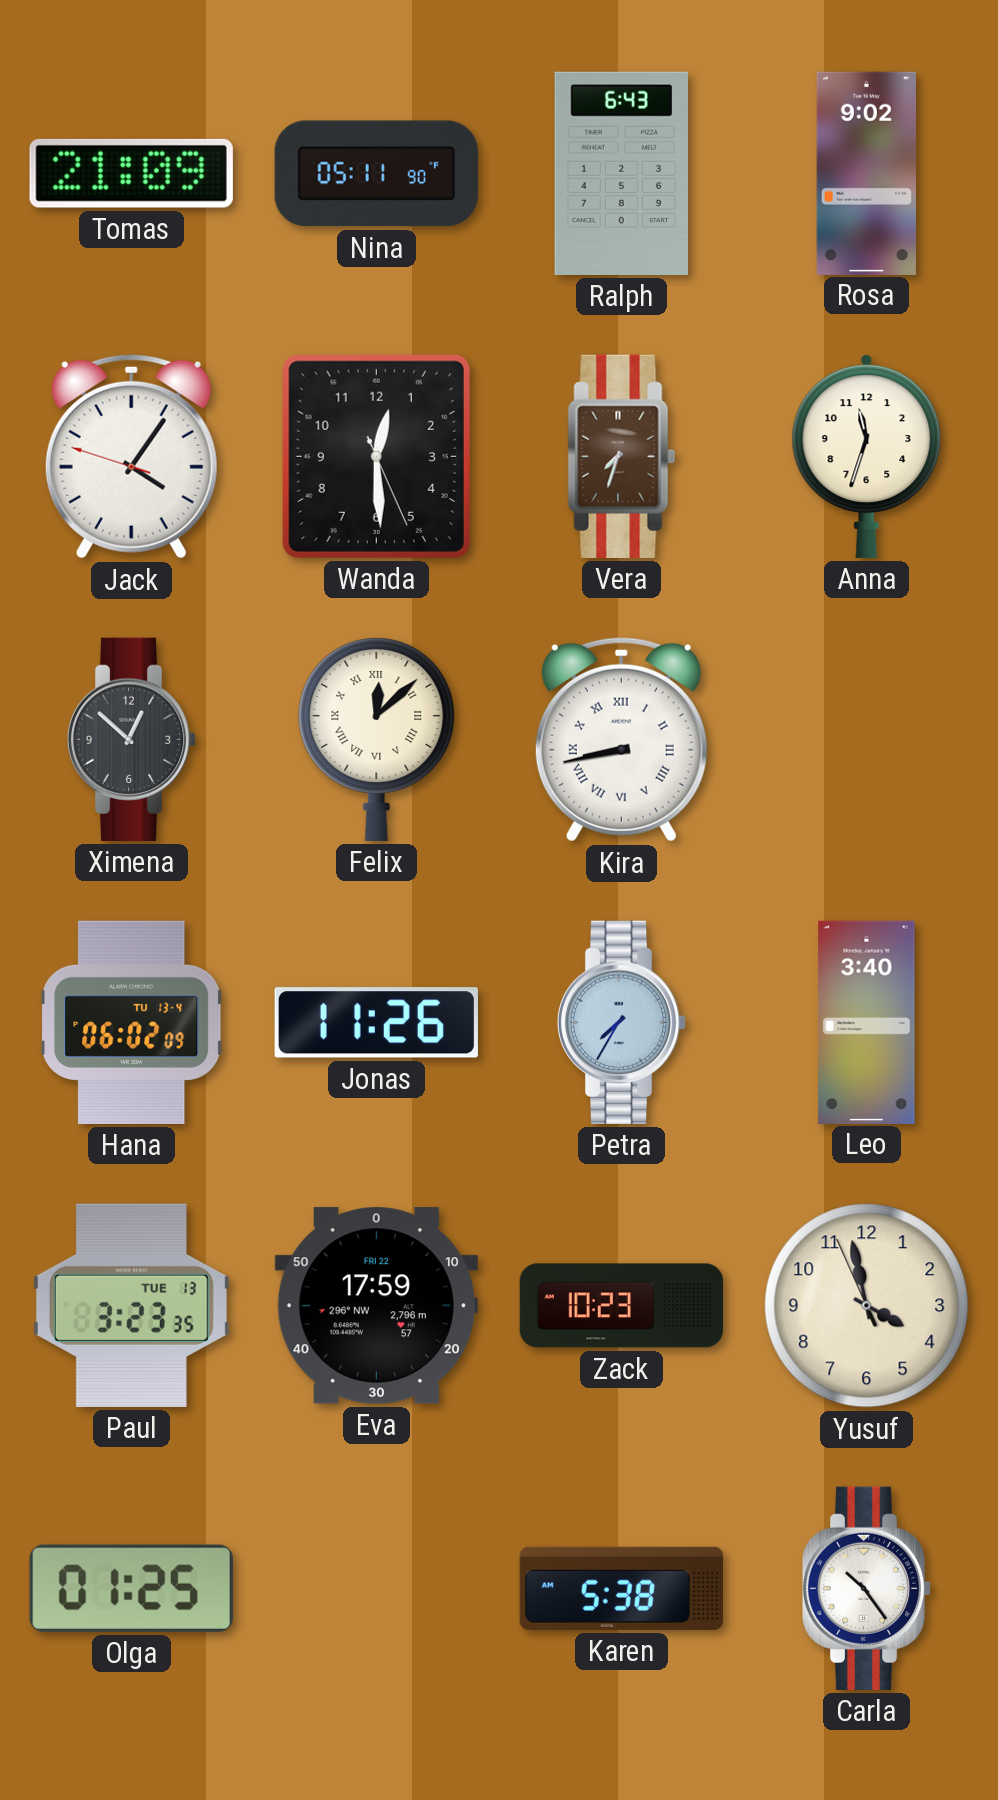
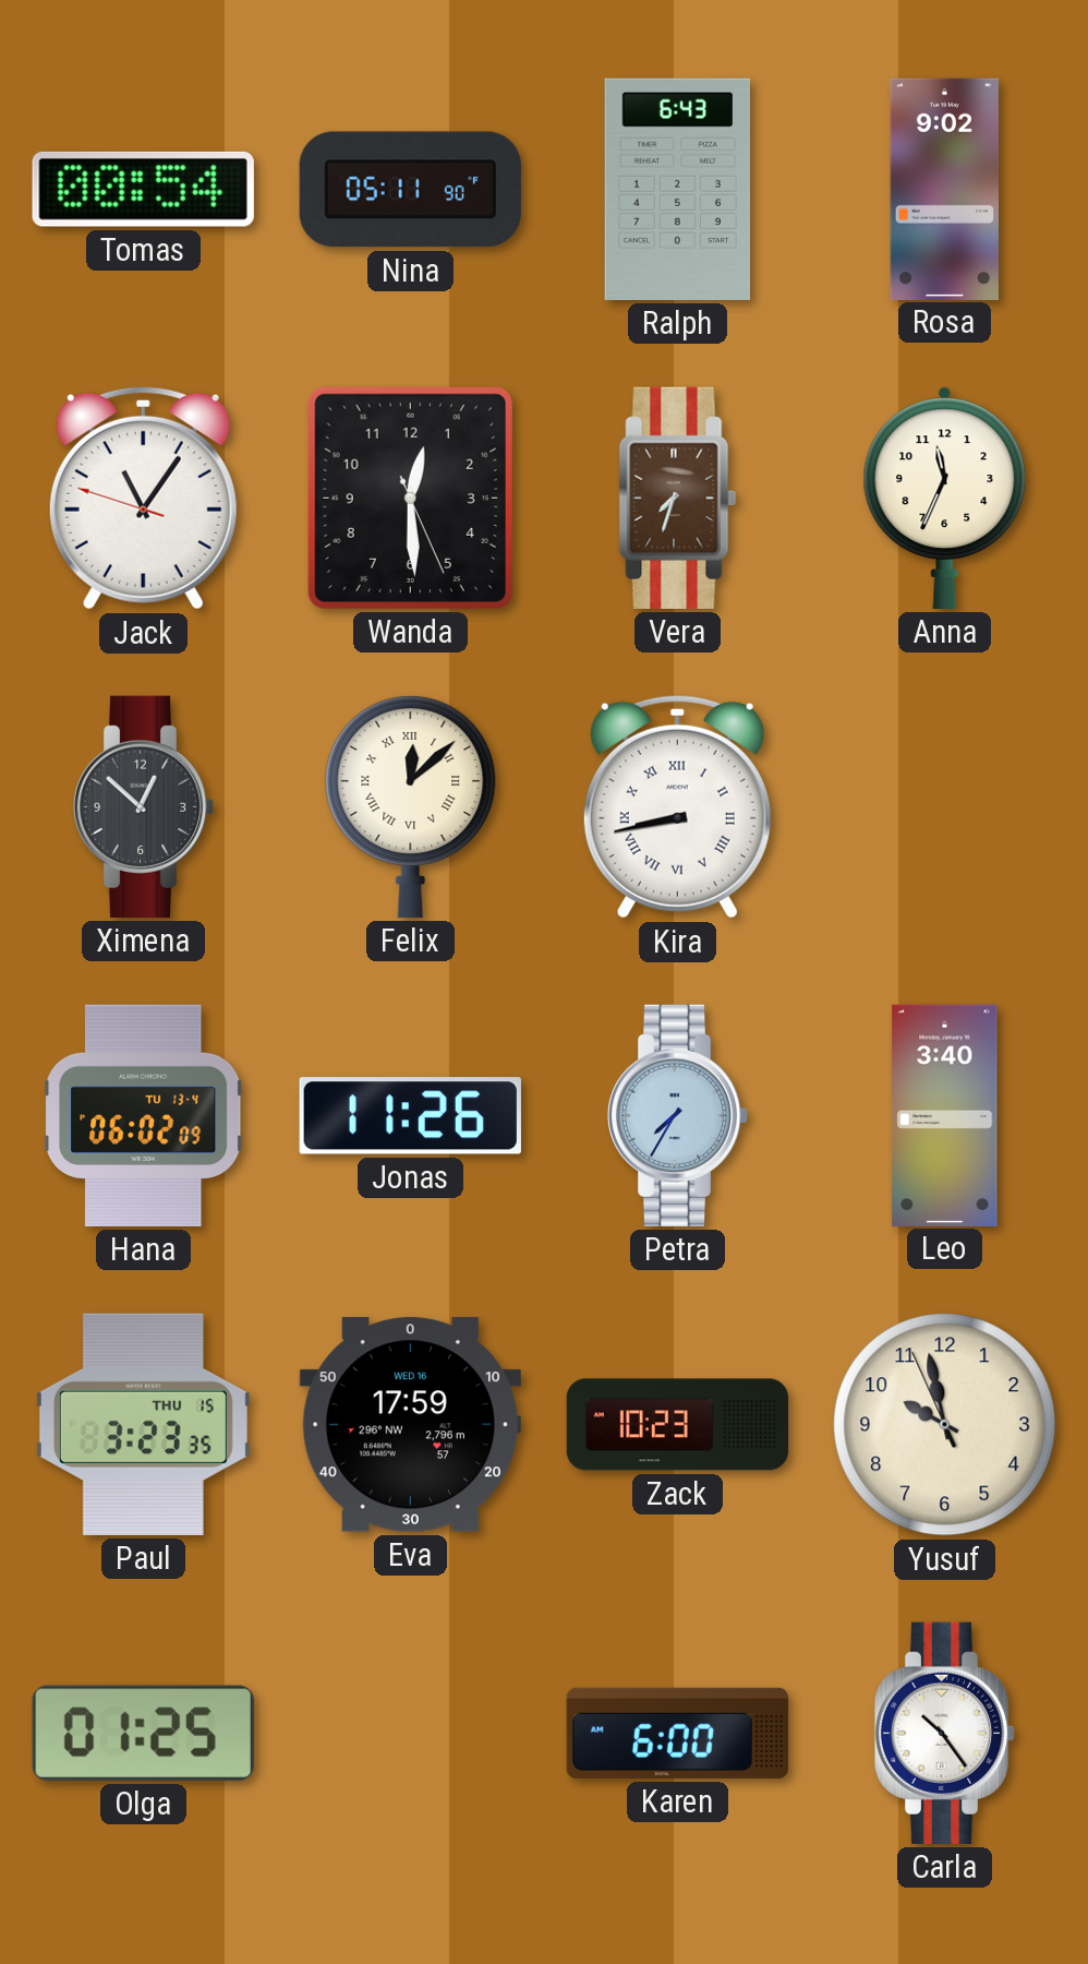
Tomas: 21:09 -> 00:54 (143, 189)
Jack: 4:05 -> 11:05 (143, 498)
Anna: 11:33 -> 11:34 (945, 498)
Paul date: TUE 13 -> THU 15 (143, 1424)
Eva date: FRI 22 -> WED 16 (410, 1425)
Yusuf: 3:57 -> 9:57 (945, 1425)
Karen: 5:38 -> 6:00 (677, 1733)
